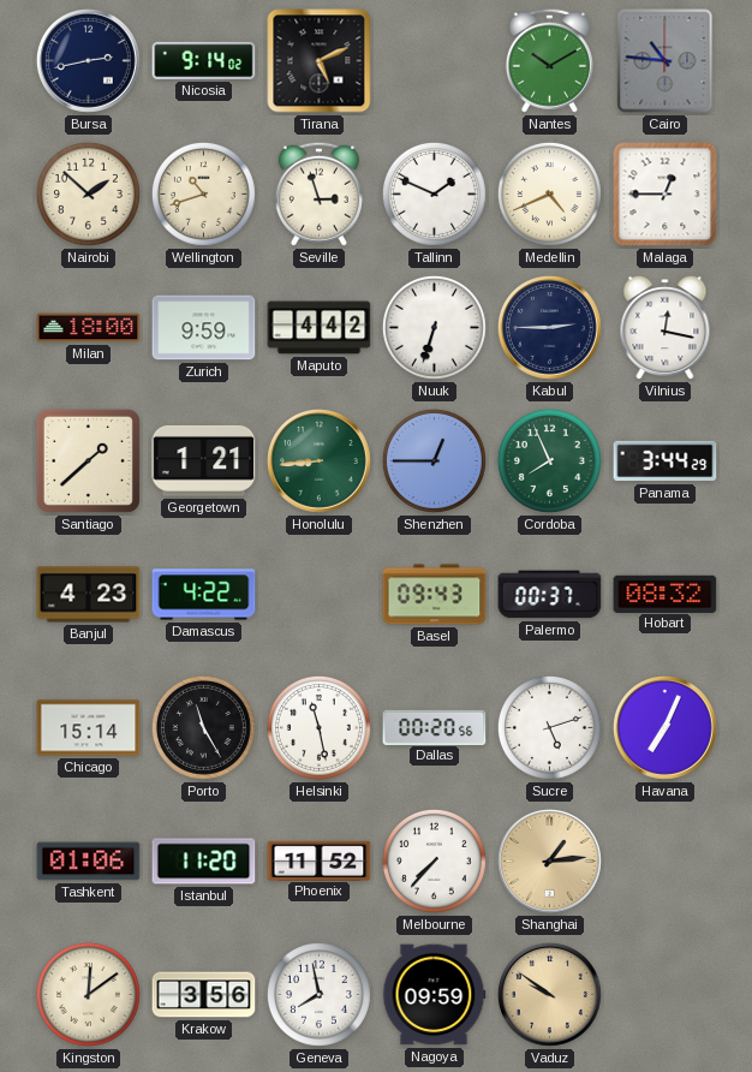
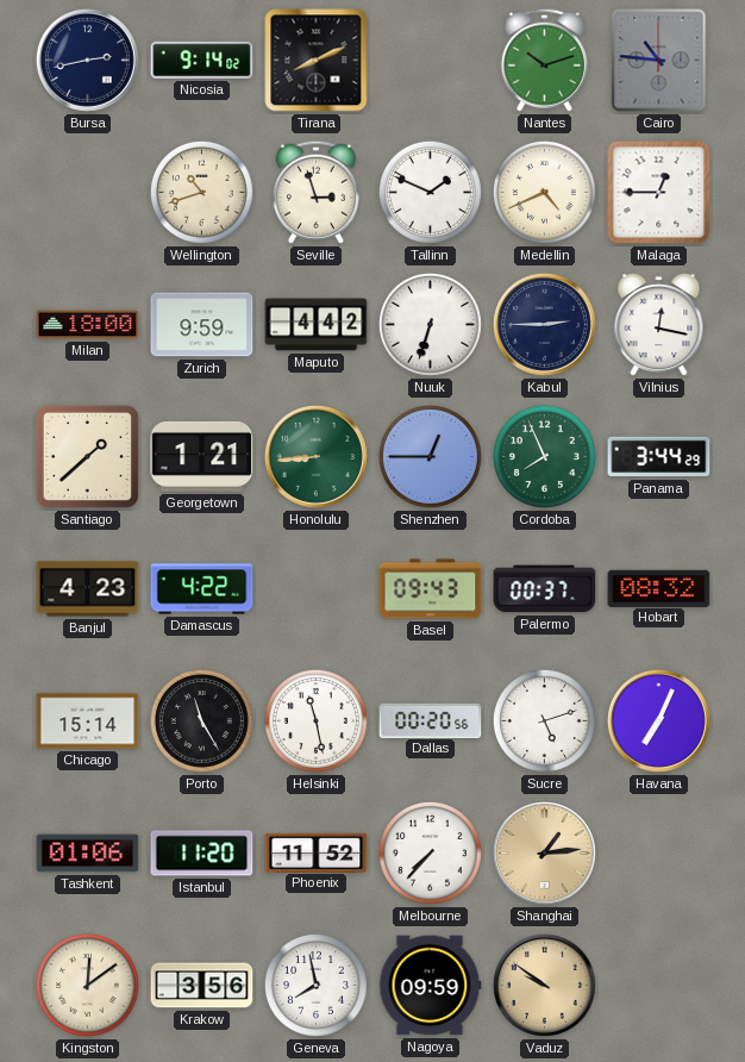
Tirana: 5:11 -> 8:11 (317, 61)
Nantes: 10:10 -> 10:12 (544, 60)
Nairobi: 1:52 -> none (88, 193)
